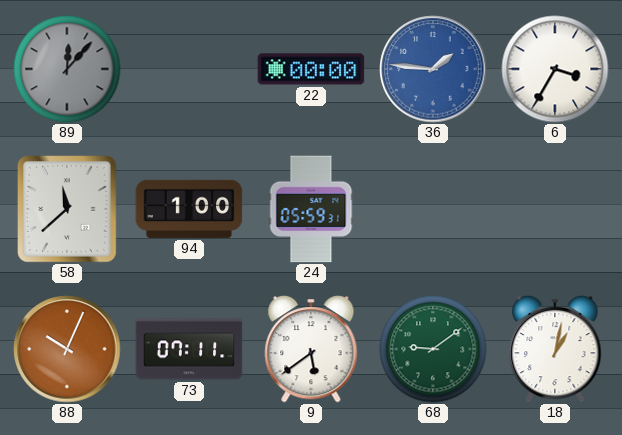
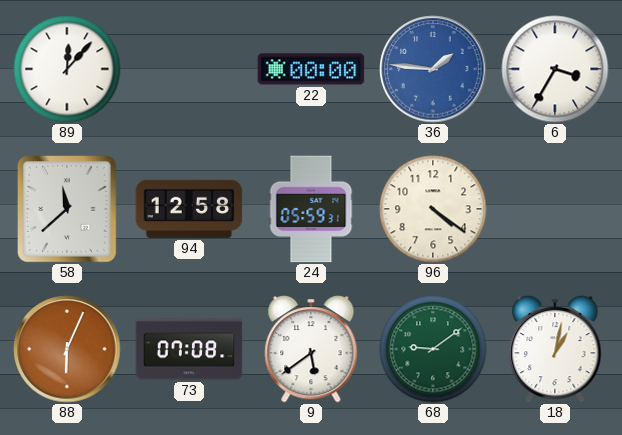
89 dial: grey -> white (67, 69)
94: 1:00 -> 12:58 (189, 209)
96: none -> 4:21 (433, 209)
88: 10:04 -> 6:04 (67, 349)
73: 07:11 -> 07:08 (189, 349)
